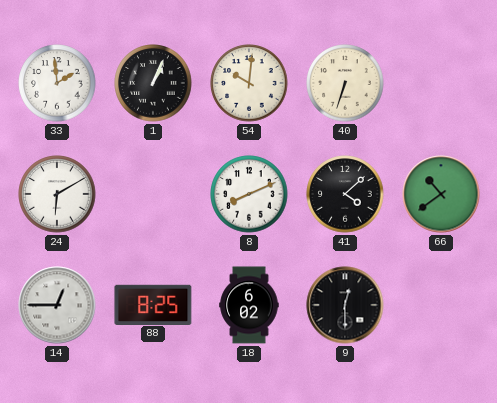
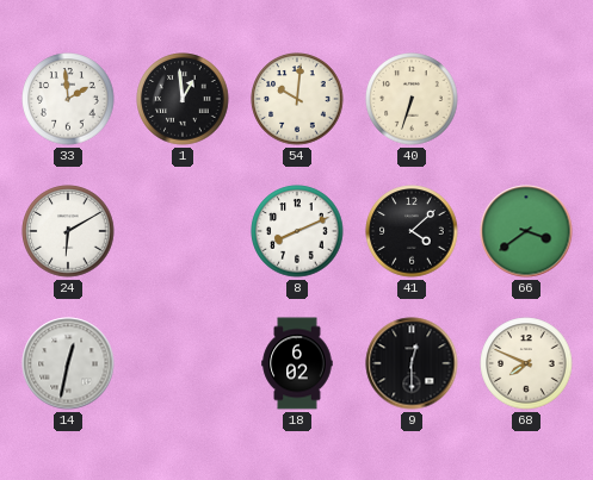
1: 1:04 -> 12:59 (183, 99)
66: 10:39 -> 3:39 (526, 231)
14: 12:45 -> 12:32 (68, 363)
88: 8:25 -> none (153, 304)
68: none -> 7:49 (526, 363)
